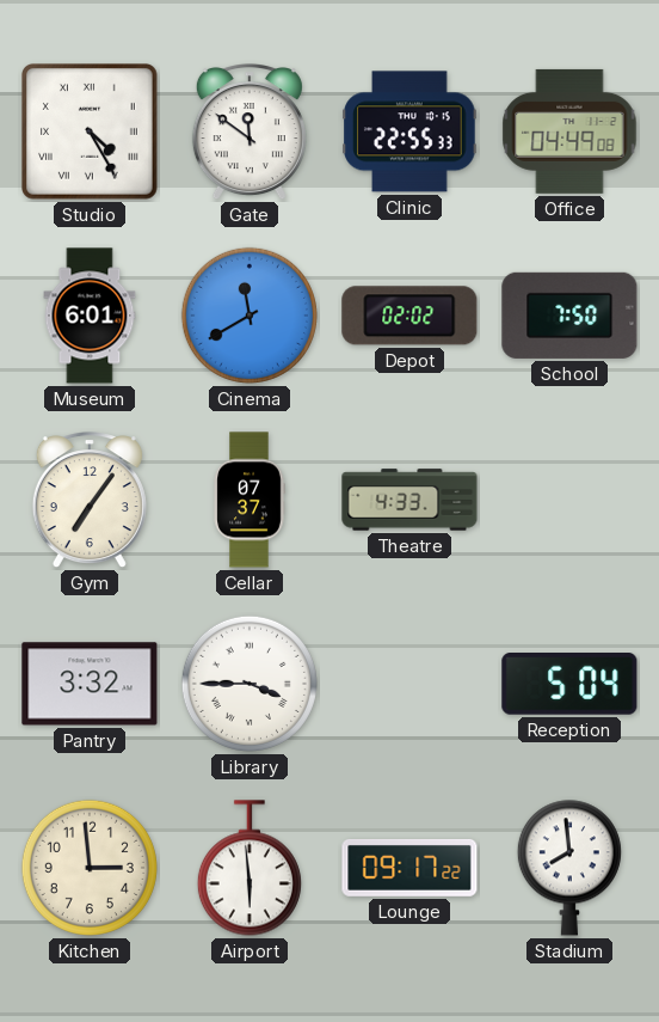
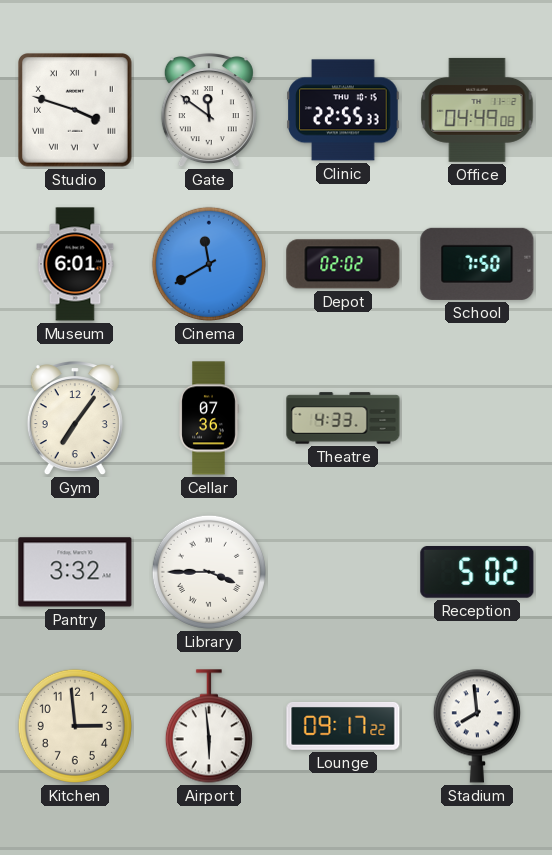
Studio: 4:25 -> 3:48 (76, 111)
Cellar: 07:37 -> 07:36 (209, 418)
Reception: 5:04 -> 5:02 (477, 573)
